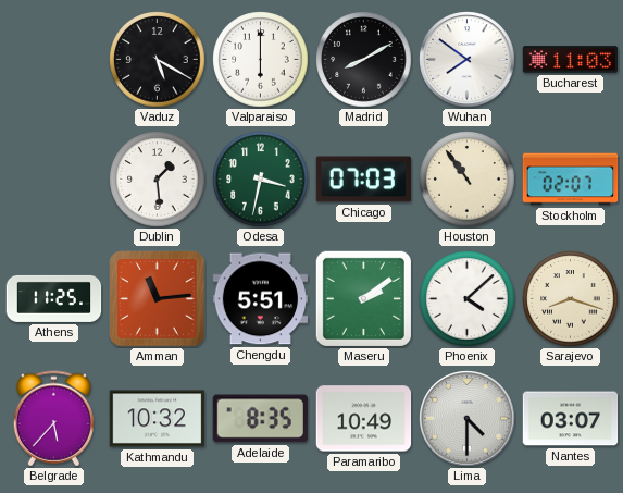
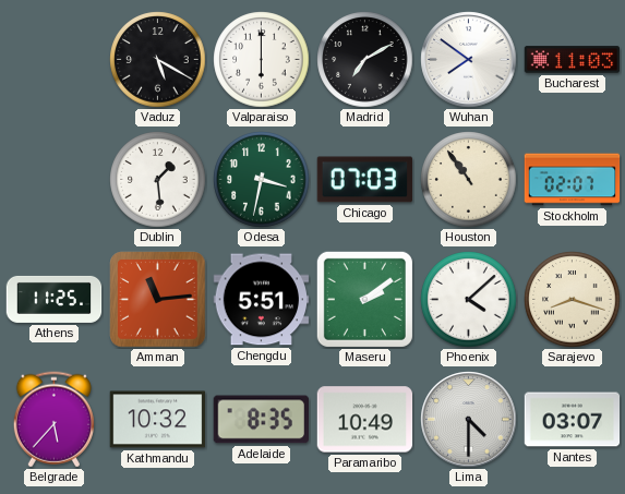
Madrid: 8:10 -> 7:10 (365, 60)
